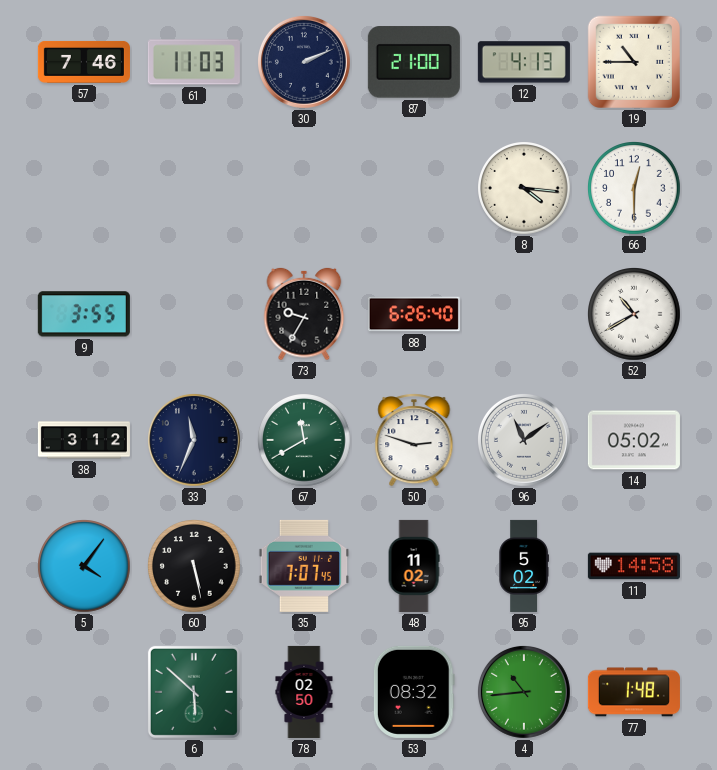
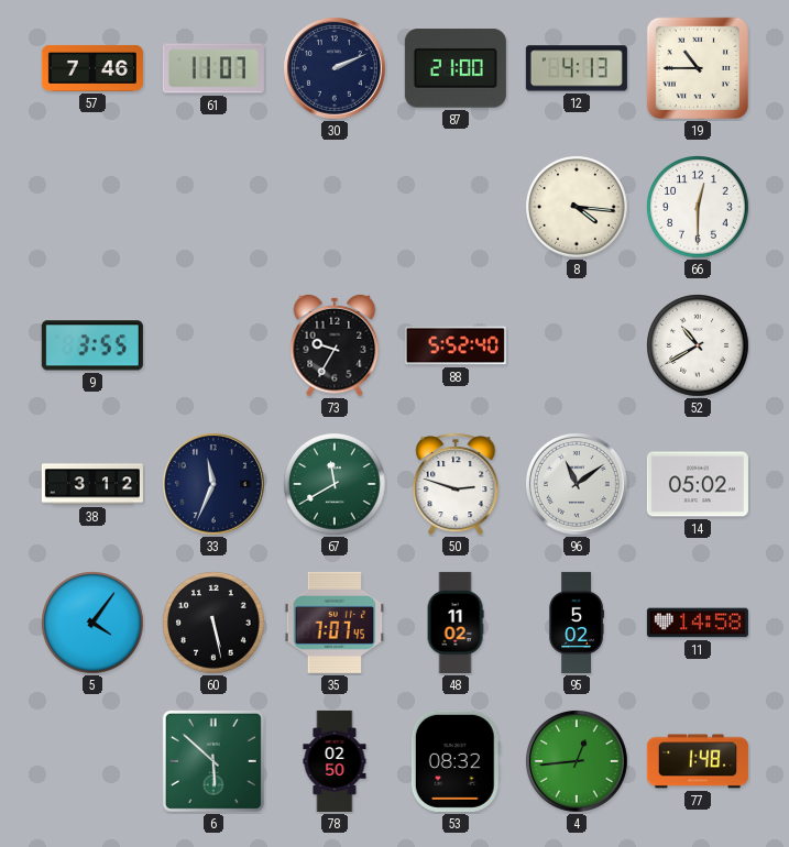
61: 11:03 -> 11:07 (213, 68)
88: 6:26 -> 5:52 (456, 345)
4: 10:44 -> 12:44 (577, 761)
